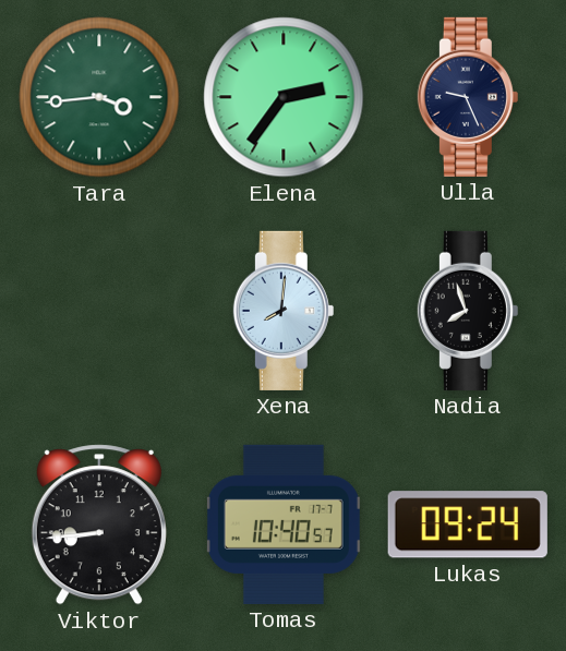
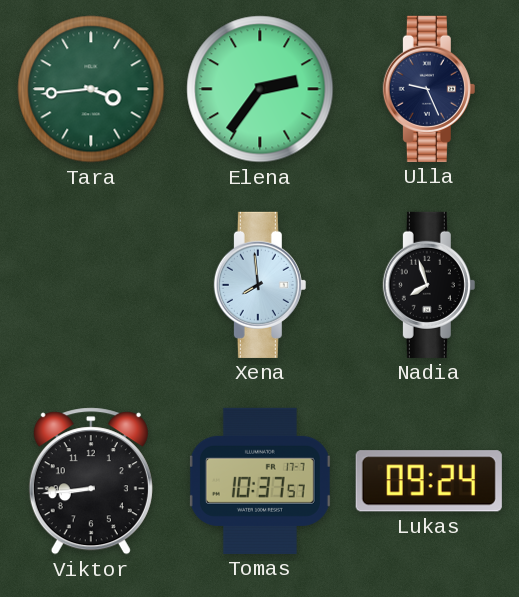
Xena: 8:01 -> 7:59 (260, 285)
Tomas: 10:40 -> 10:37 (260, 481)
